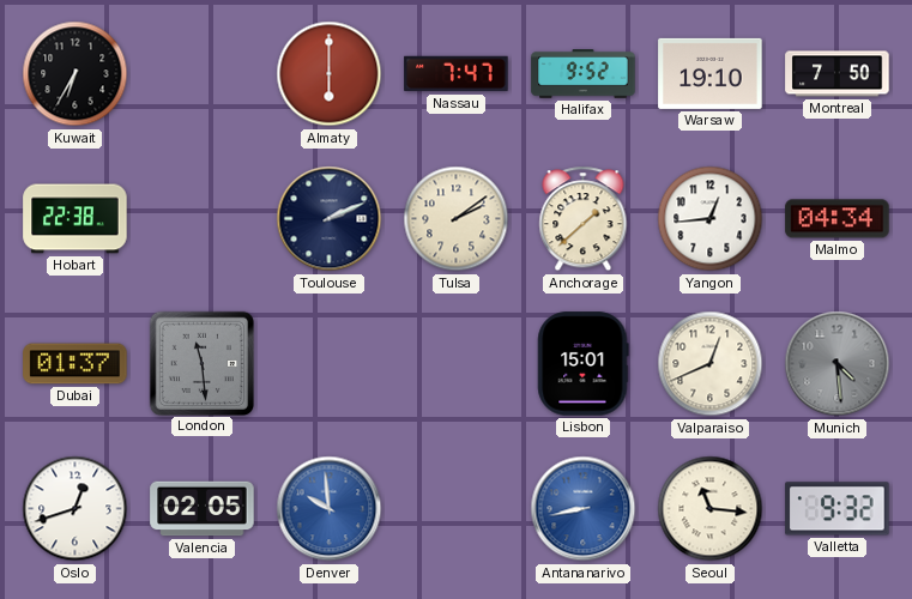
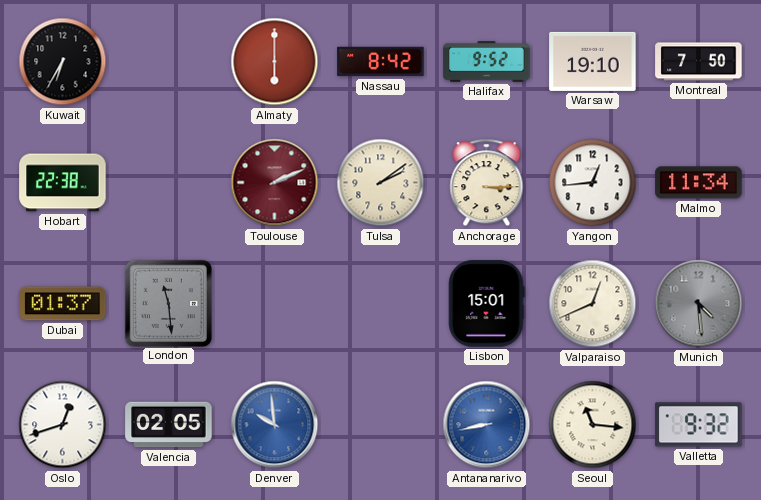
Nassau: 7:47 -> 8:42 (381, 62)
Toulouse dial: navy -> burgundy (275, 183)
Anchorage: 1:38 -> 3:15 (487, 183)
Malmo: 04:34 -> 11:34 (699, 183)
